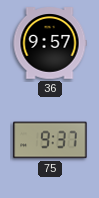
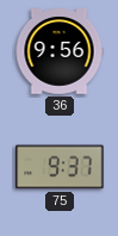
36: 9:57 -> 9:56 (60, 51)
